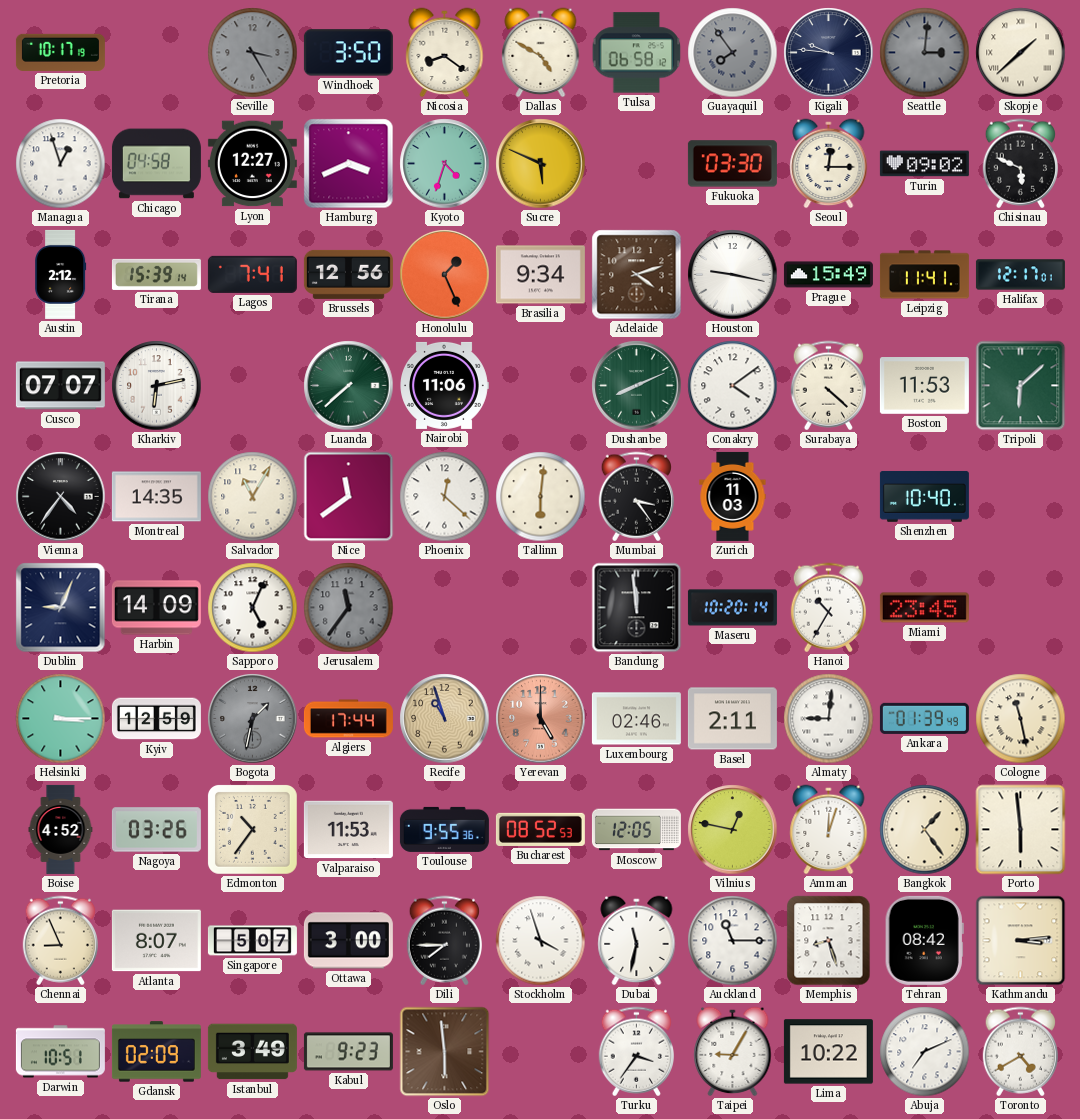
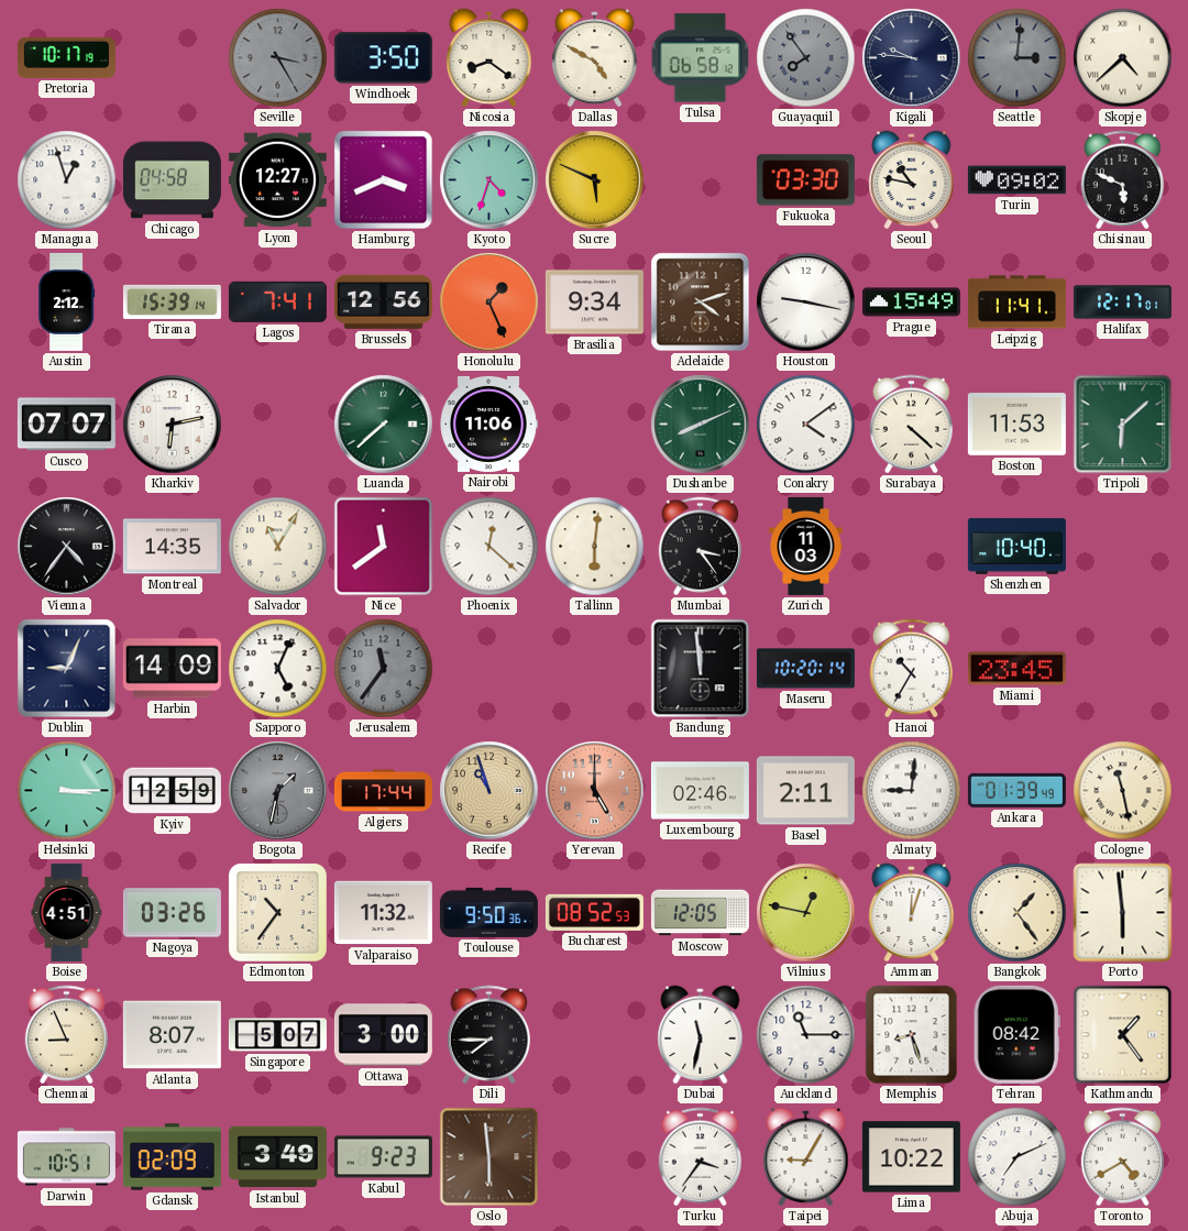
Skopje: 1:38 -> 4:38 (1123, 58)
Seoul: 12:15 -> 10:47 (912, 180)
Boise: 4:52 -> 4:51 (67, 912)
Valparaiso: 11:53 -> 11:32 (383, 913)
Toulouse: 9:55 -> 9:50 (488, 912)
Stockholm: 3:57 -> none (541, 941)
Kathmandu: 3:14 -> 1:24 (1123, 1035)
